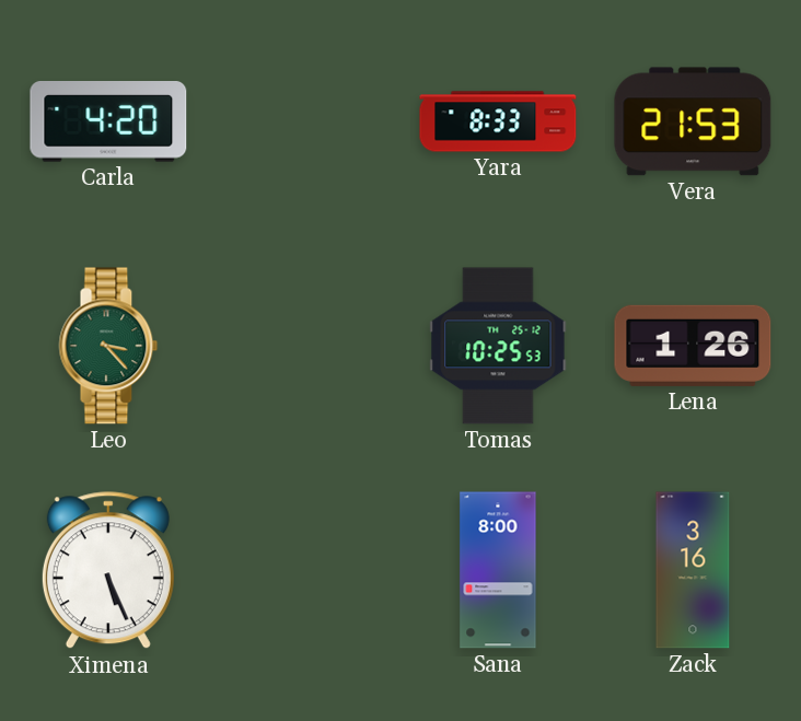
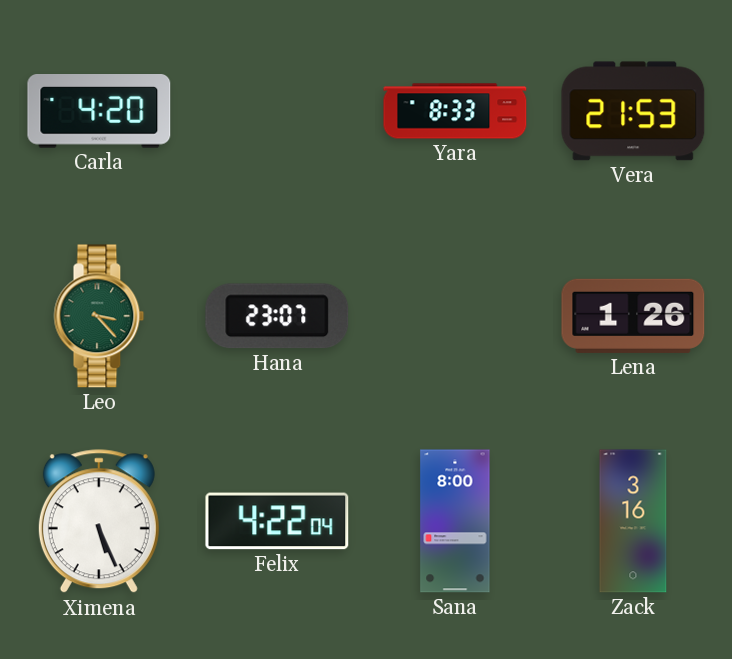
Hana: none -> 23:07 (277, 316)
Tomas: 10:25 -> none (498, 346)
Felix: none -> 4:22 (277, 521)
